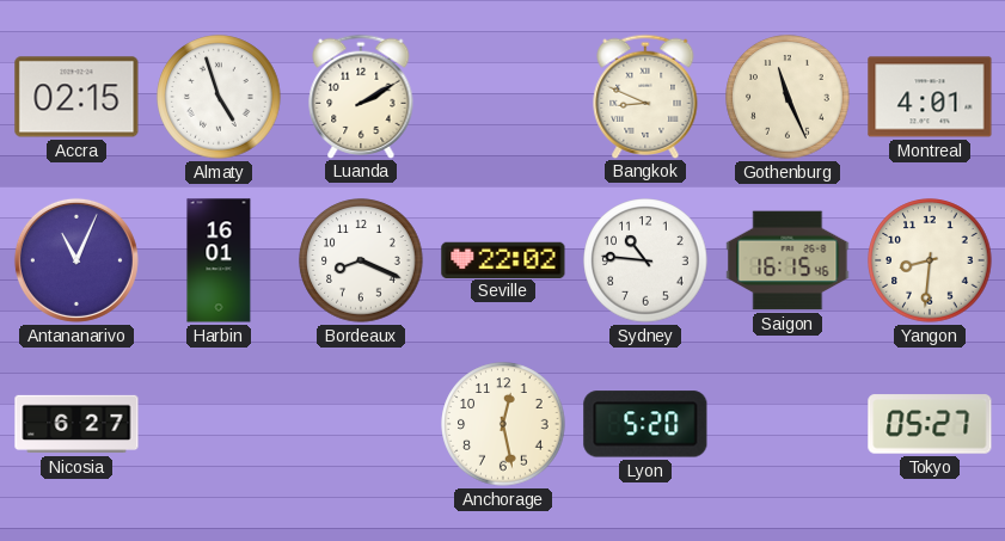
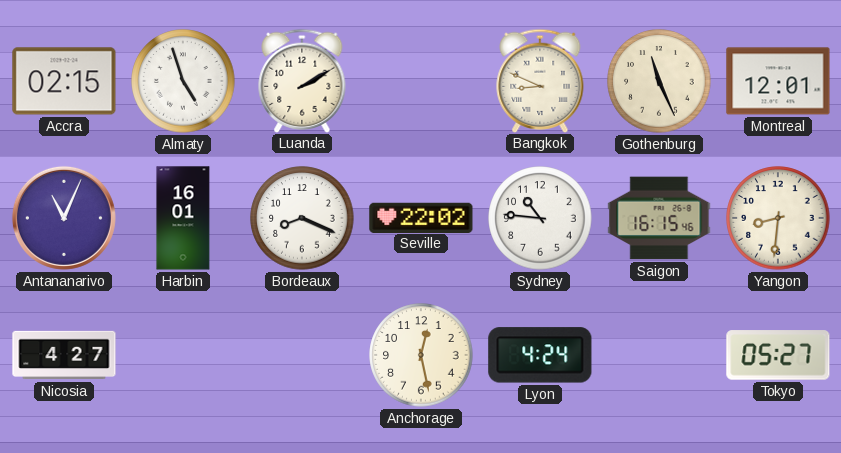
Montreal: 4:01 -> 12:01 (778, 81)
Nicosia: 6:27 -> 4:27 (64, 355)
Lyon: 5:20 -> 4:24 (540, 355)
